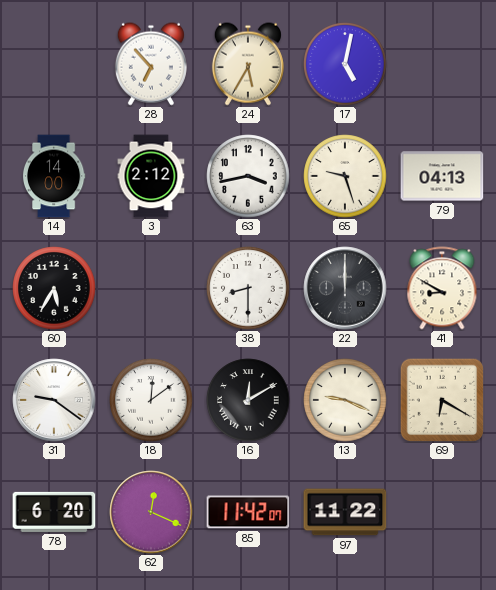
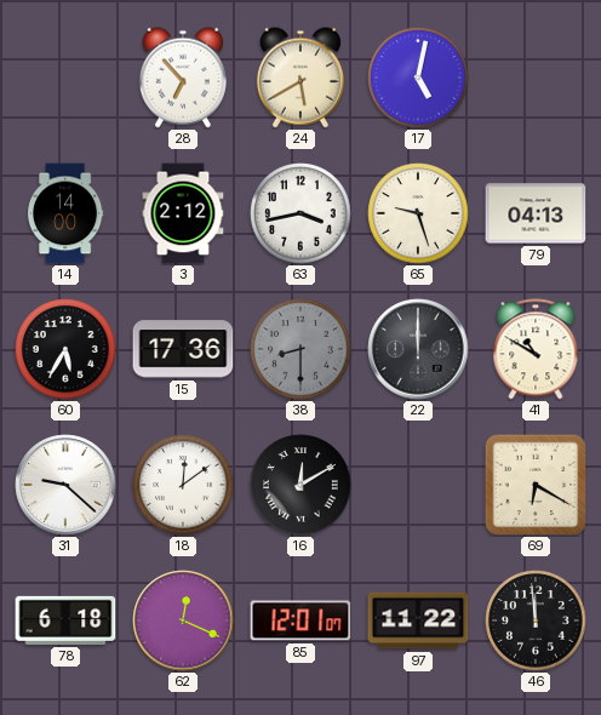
24: 5:35 -> 5:40 (300, 78)
15: none -> 17:36 (183, 349)
38 dial: white -> grey (300, 349)
41: 8:50 -> 10:50 (536, 349)
31: 9:21 -> 9:22 (65, 485)
13: 9:19 -> none (345, 400)
78: 6:20 -> 6:18 (65, 620)
85: 11:42 -> 12:01 (300, 620)
46: none -> 11:59 (536, 620)
